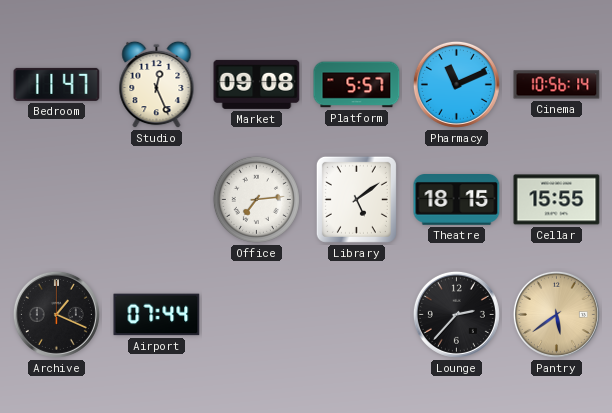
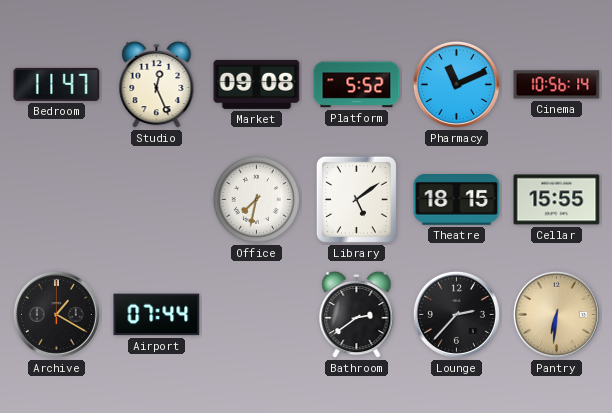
Platform: 5:57 -> 5:52 (357, 85)
Office: 7:14 -> 7:32 (256, 199)
Archive: 1:19 -> 1:20 (56, 314)
Bathroom: none -> 2:39 (357, 315)
Pantry: 5:39 -> 6:31 (556, 314)
